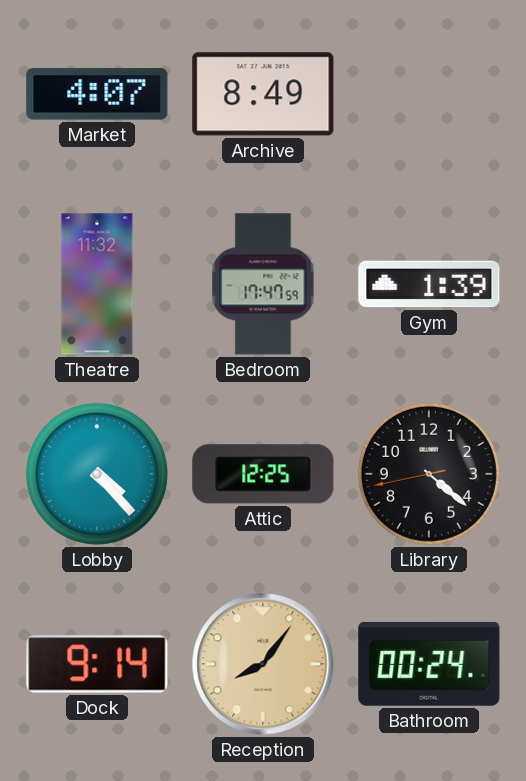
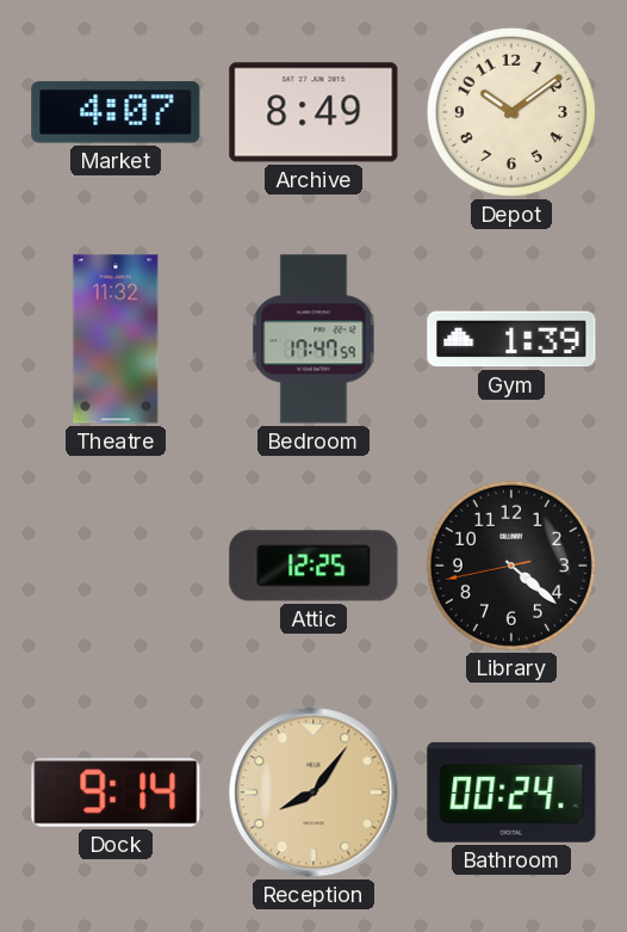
Depot: none -> 10:09 (511, 112)
Lobby: 4:23 -> none (97, 474)
